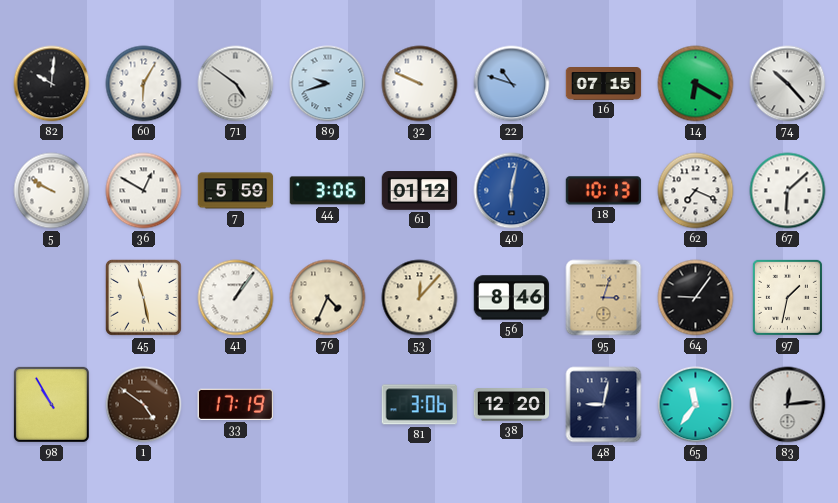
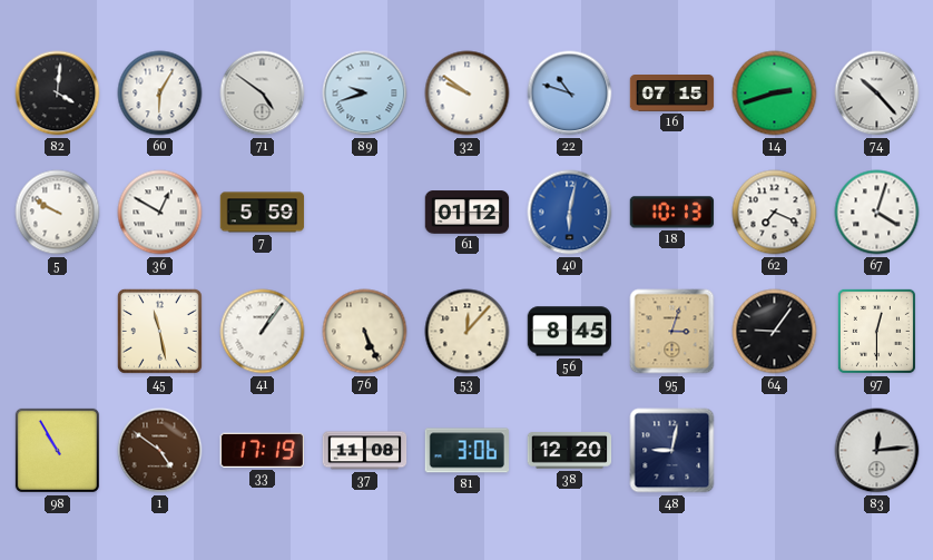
82: 10:01 -> 4:01 (58, 94)
32: 9:49 -> 9:51 (468, 94)
14: 6:20 -> 2:42 (775, 94)
44: 3:06 -> none (328, 191)
67: 6:08 -> 4:03 (877, 213)
76: 4:34 -> 5:26 (365, 332)
56: 8:46 -> 8:45 (570, 332)
97: 1:32 -> 12:30 (876, 331)
37: none -> 11:08 (365, 451)
65: 11:36 -> none (696, 405)
